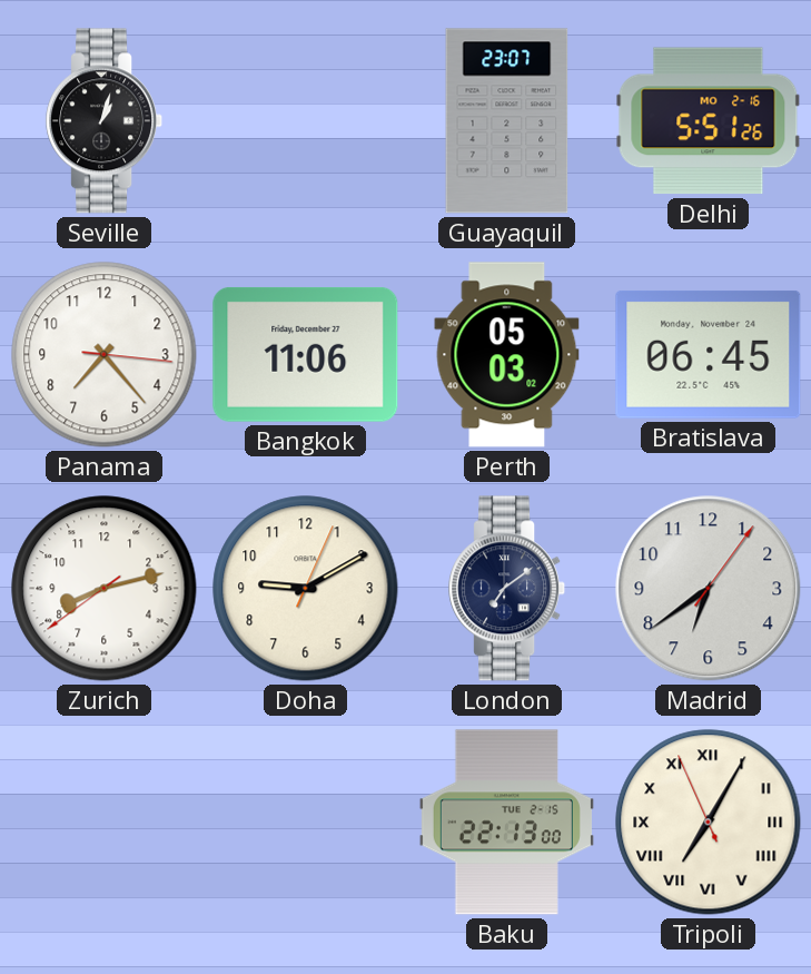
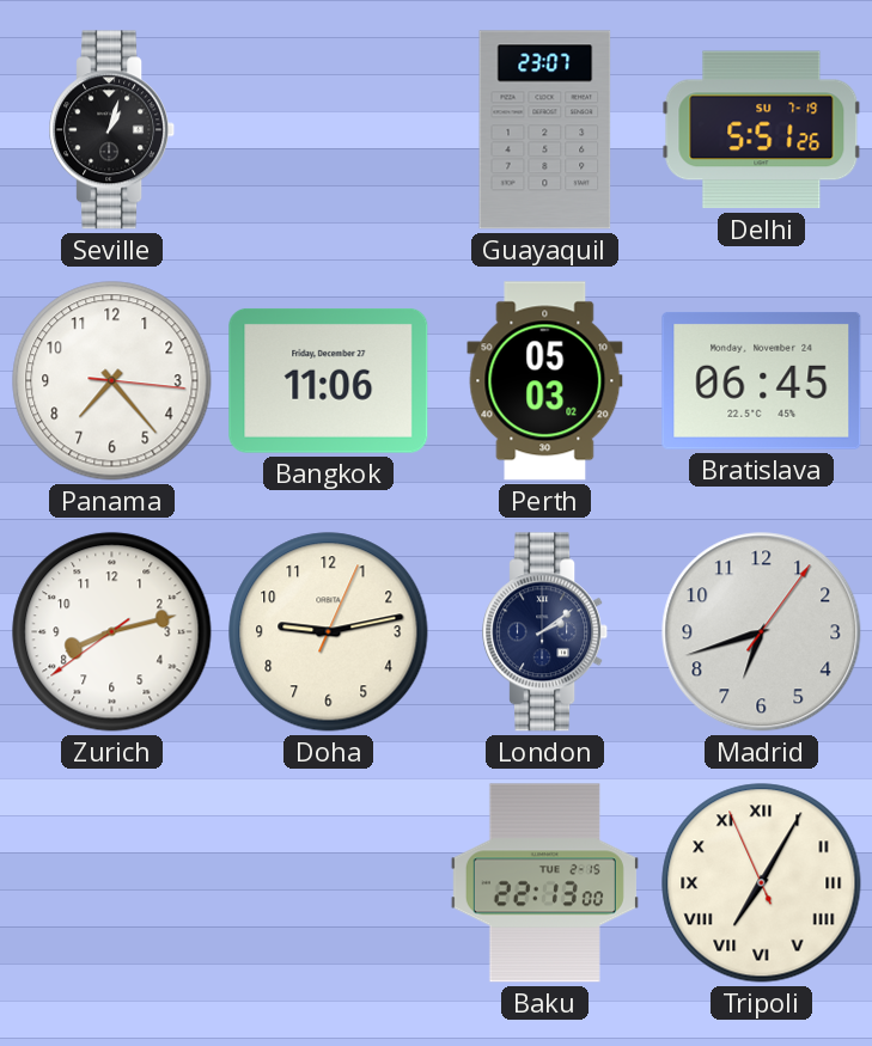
Delhi date: MO 2-16 -> SU 7-19 (762, 130)
Doha: 9:10 -> 9:13 (329, 632)
London: 7:09 -> 2:09 (545, 632)
Madrid: 6:39 -> 6:42 (762, 632)
